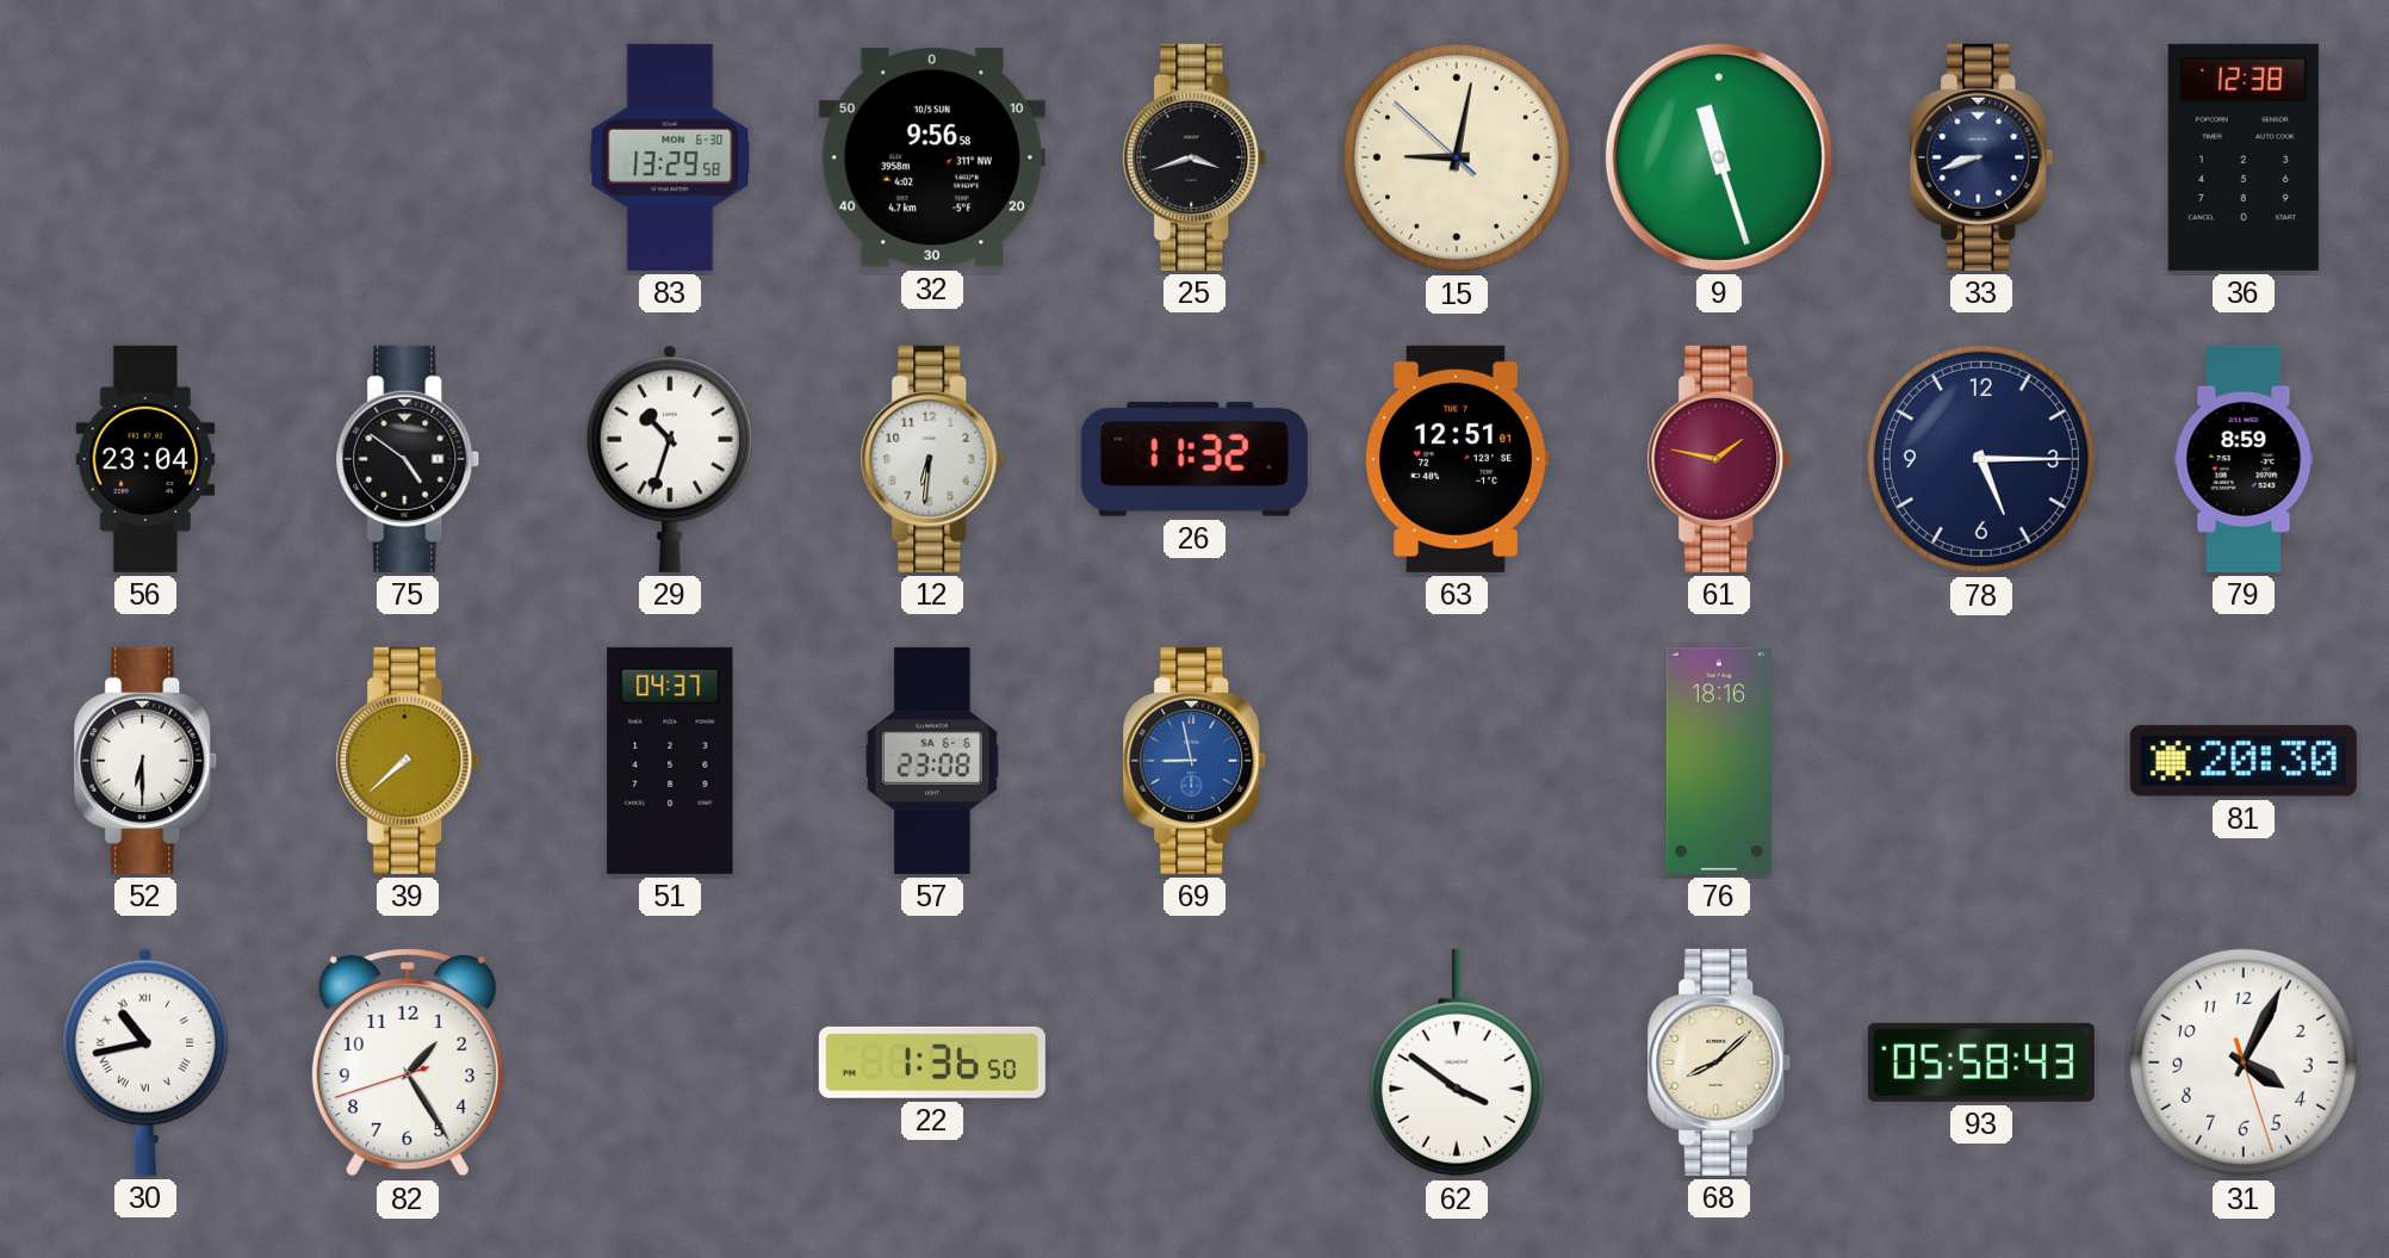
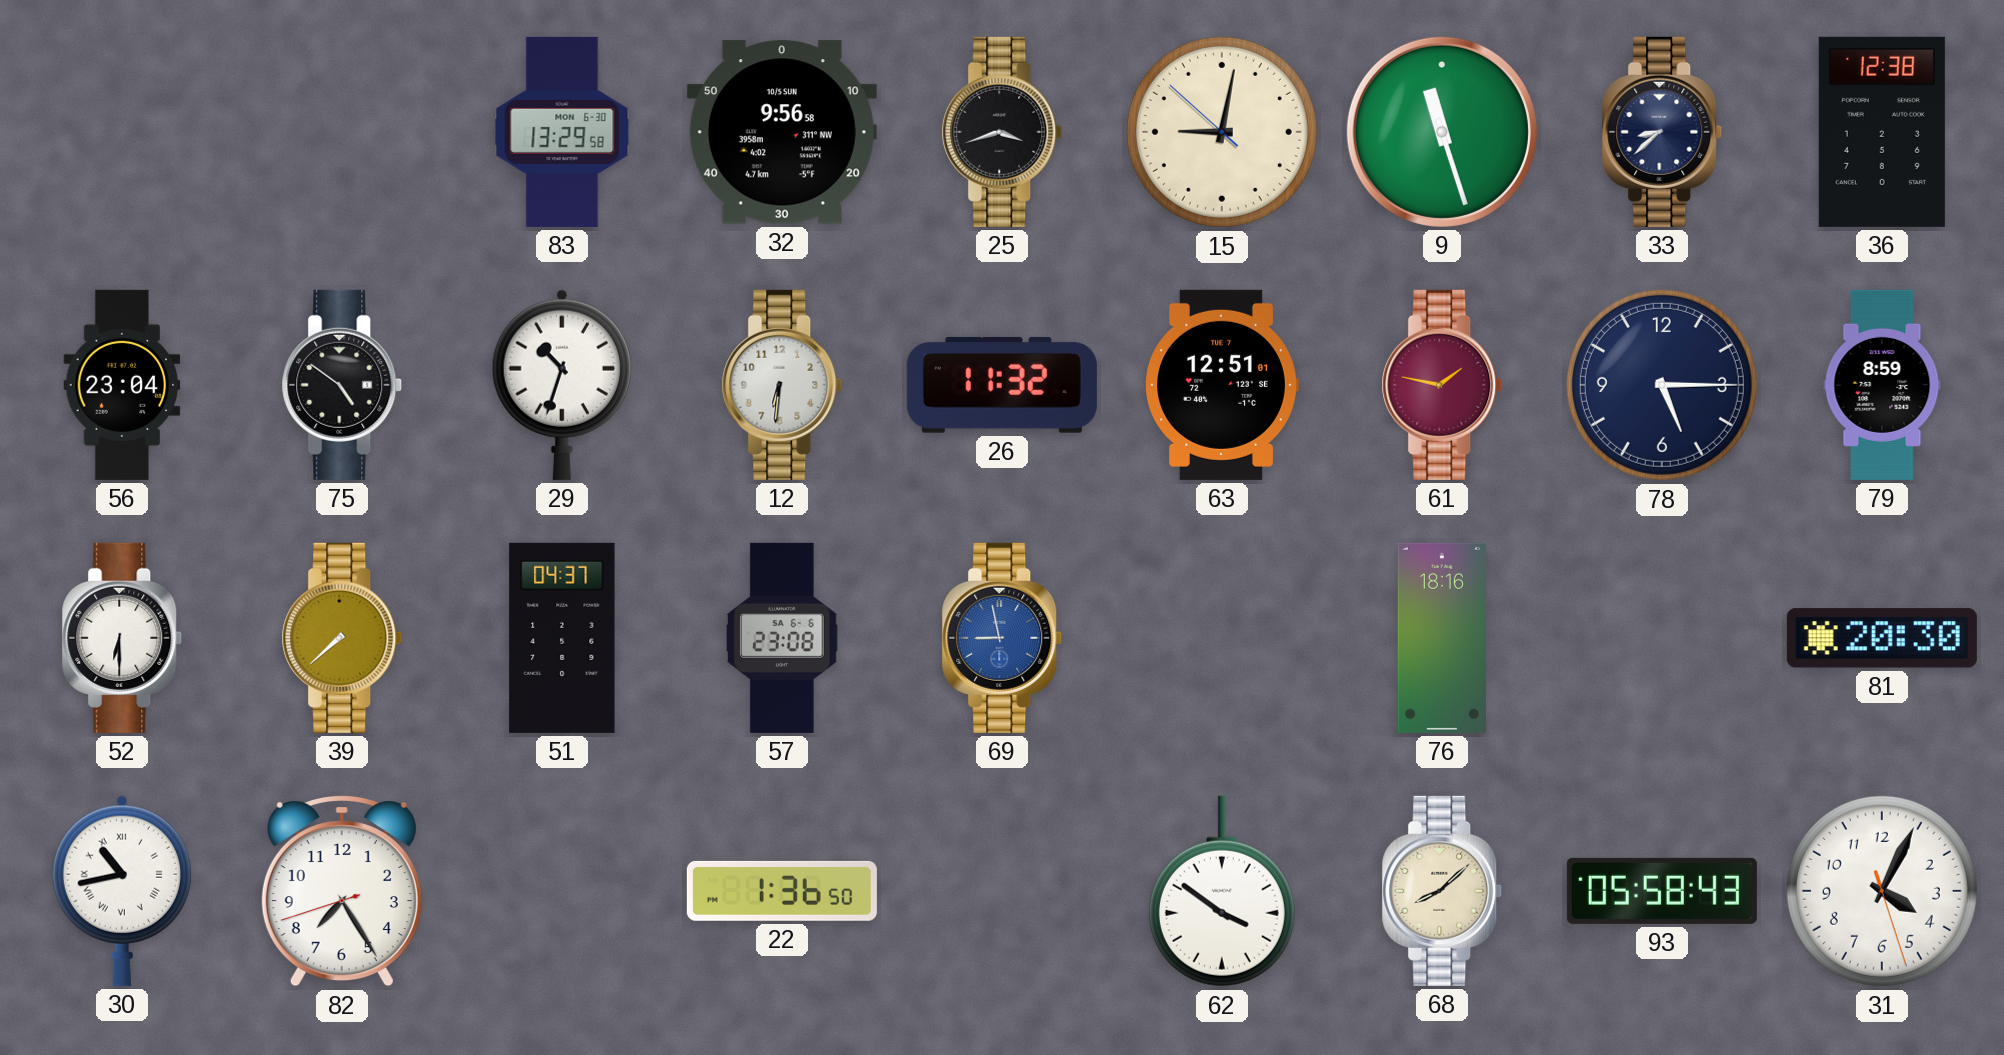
33: 8:42 -> 8:38 (1662, 132)
82: 1:24 -> 7:24 (342, 892)
